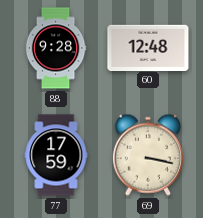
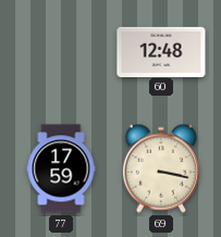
88: 9:28 -> none (56, 48)
